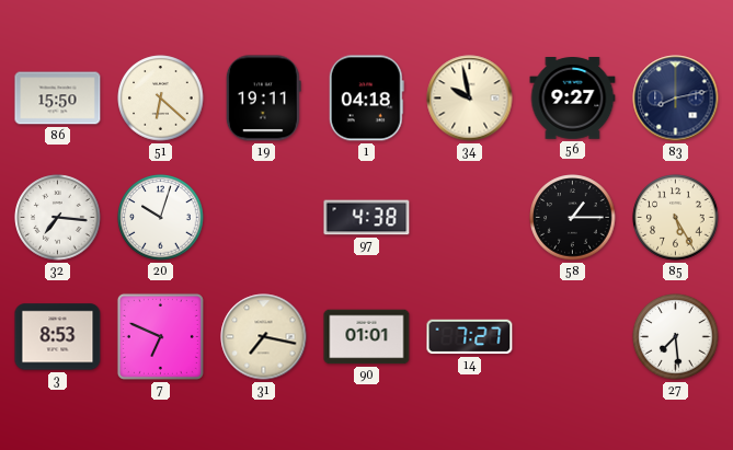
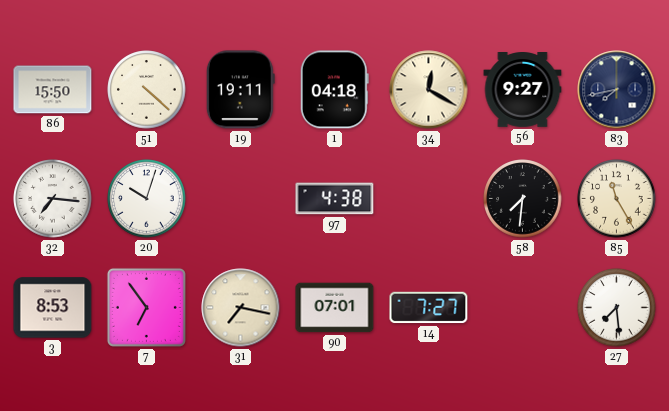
51: 6:22 -> 4:22 (147, 90)
34: 9:58 -> 12:20 (429, 90)
83: 8:13 -> 7:43 (617, 90)
58: 1:15 -> 7:31 (523, 199)
85: 5:25 -> 11:25 (617, 199)
7: 6:49 -> 6:54 (146, 307)
90: 01:01 -> 07:01 (335, 308)
